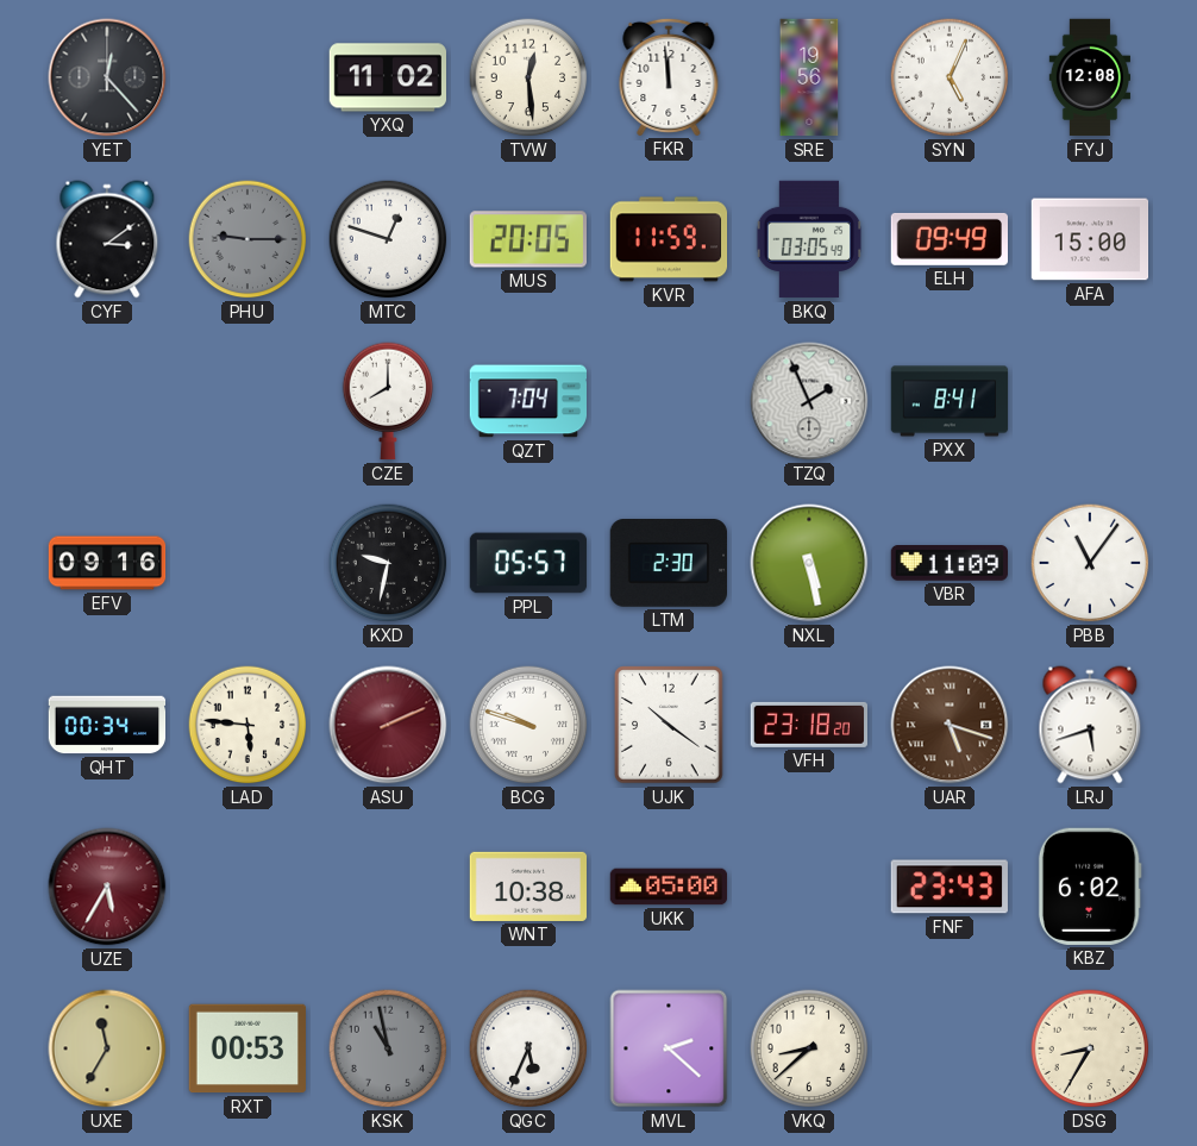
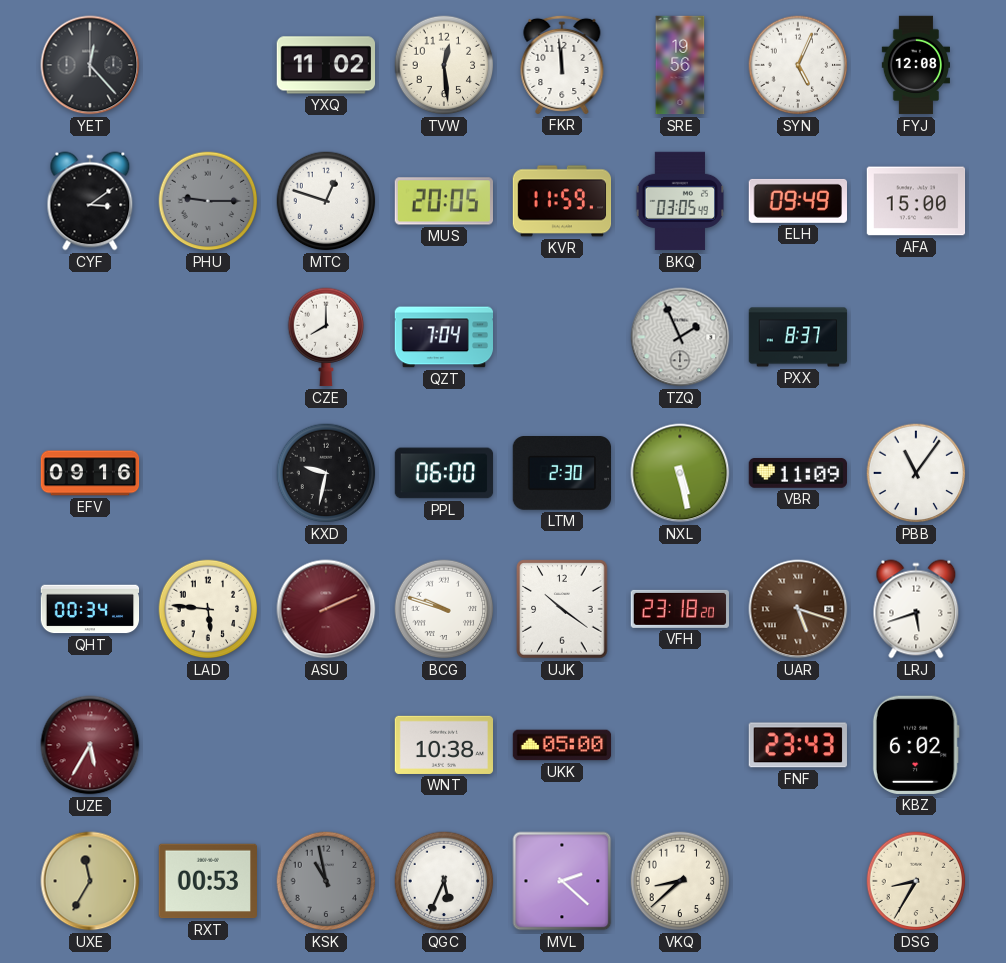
PXX: 8:41 -> 8:37 (798, 337)
PPL: 05:57 -> 06:00 (444, 473)
